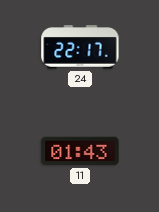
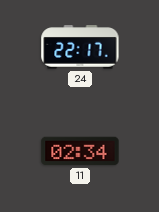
11: 01:43 -> 02:34 (80, 151)
